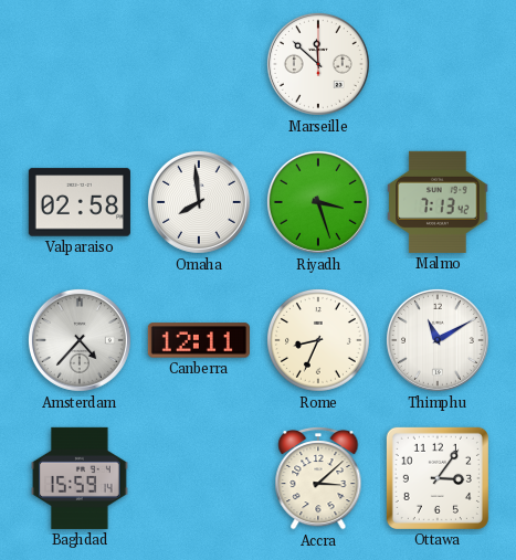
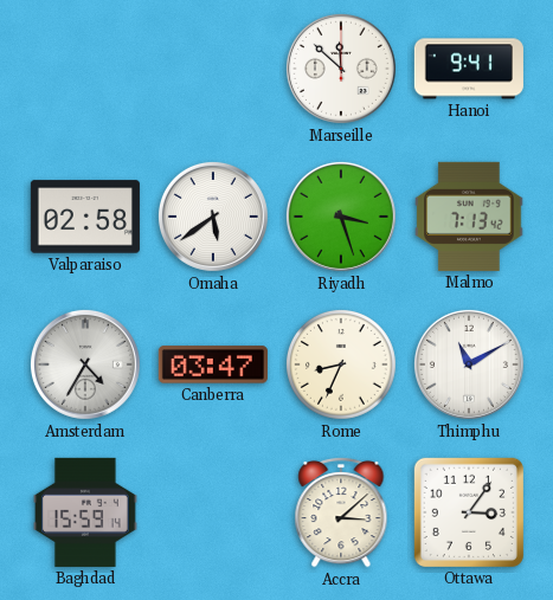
Hanoi: none -> 9:41 (469, 69)
Omaha: 7:59 -> 5:39 (213, 217)
Amsterdam: 4:37 -> 4:35 (85, 364)
Canberra: 12:11 -> 03:47 (213, 364)
